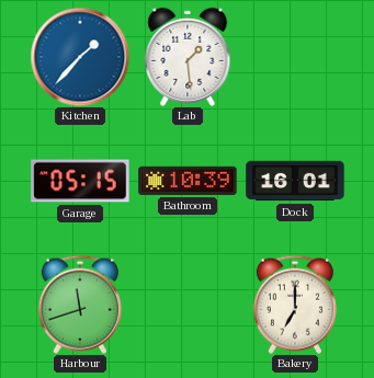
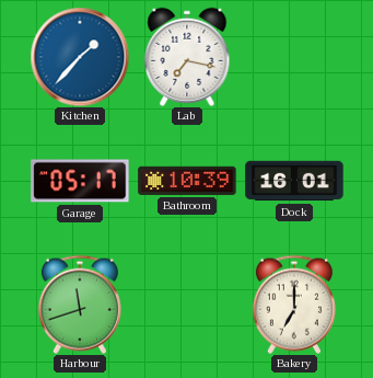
Lab: 1:29 -> 7:17 (187, 57)
Garage: 05:15 -> 05:17 (80, 181)
